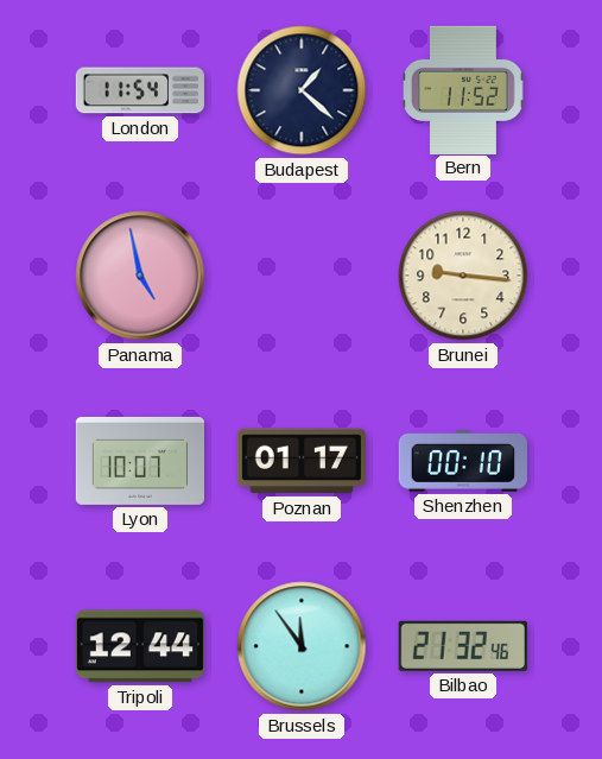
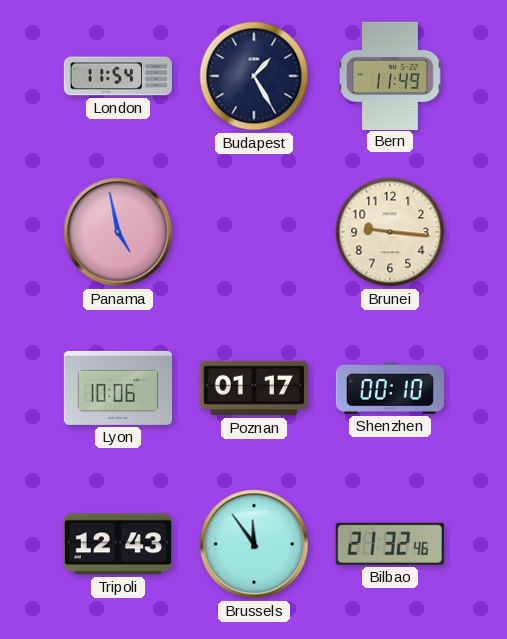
Budapest: 1:22 -> 1:25 (254, 76)
Bern: 11:52 -> 11:49 (390, 75)
Lyon: 10:07 -> 10:06 (117, 388)
Tripoli: 12:44 -> 12:43 (118, 544)
